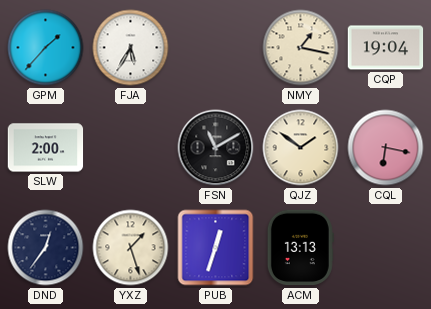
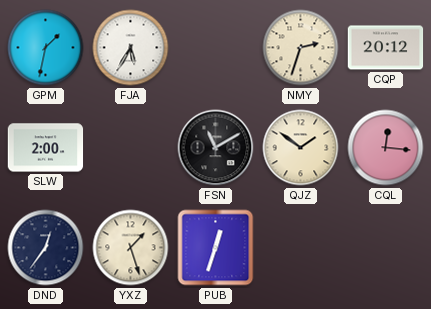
GPM: 1:37 -> 1:32 (46, 48)
NMY: 1:17 -> 2:33 (301, 48)
CQP: 19:04 -> 20:12 (386, 48)
CQL: 6:17 -> 12:16 (386, 148)
ACM: 13:13 -> none (300, 248)
